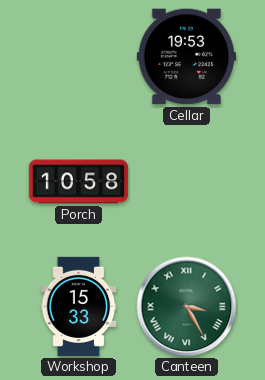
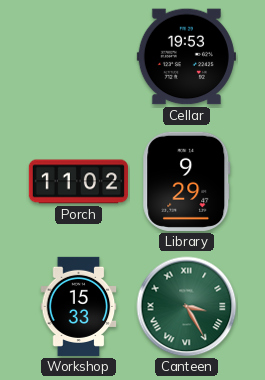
Porch: 10:58 -> 11:02 (78, 182)
Library: none -> 9:29 (187, 181)
